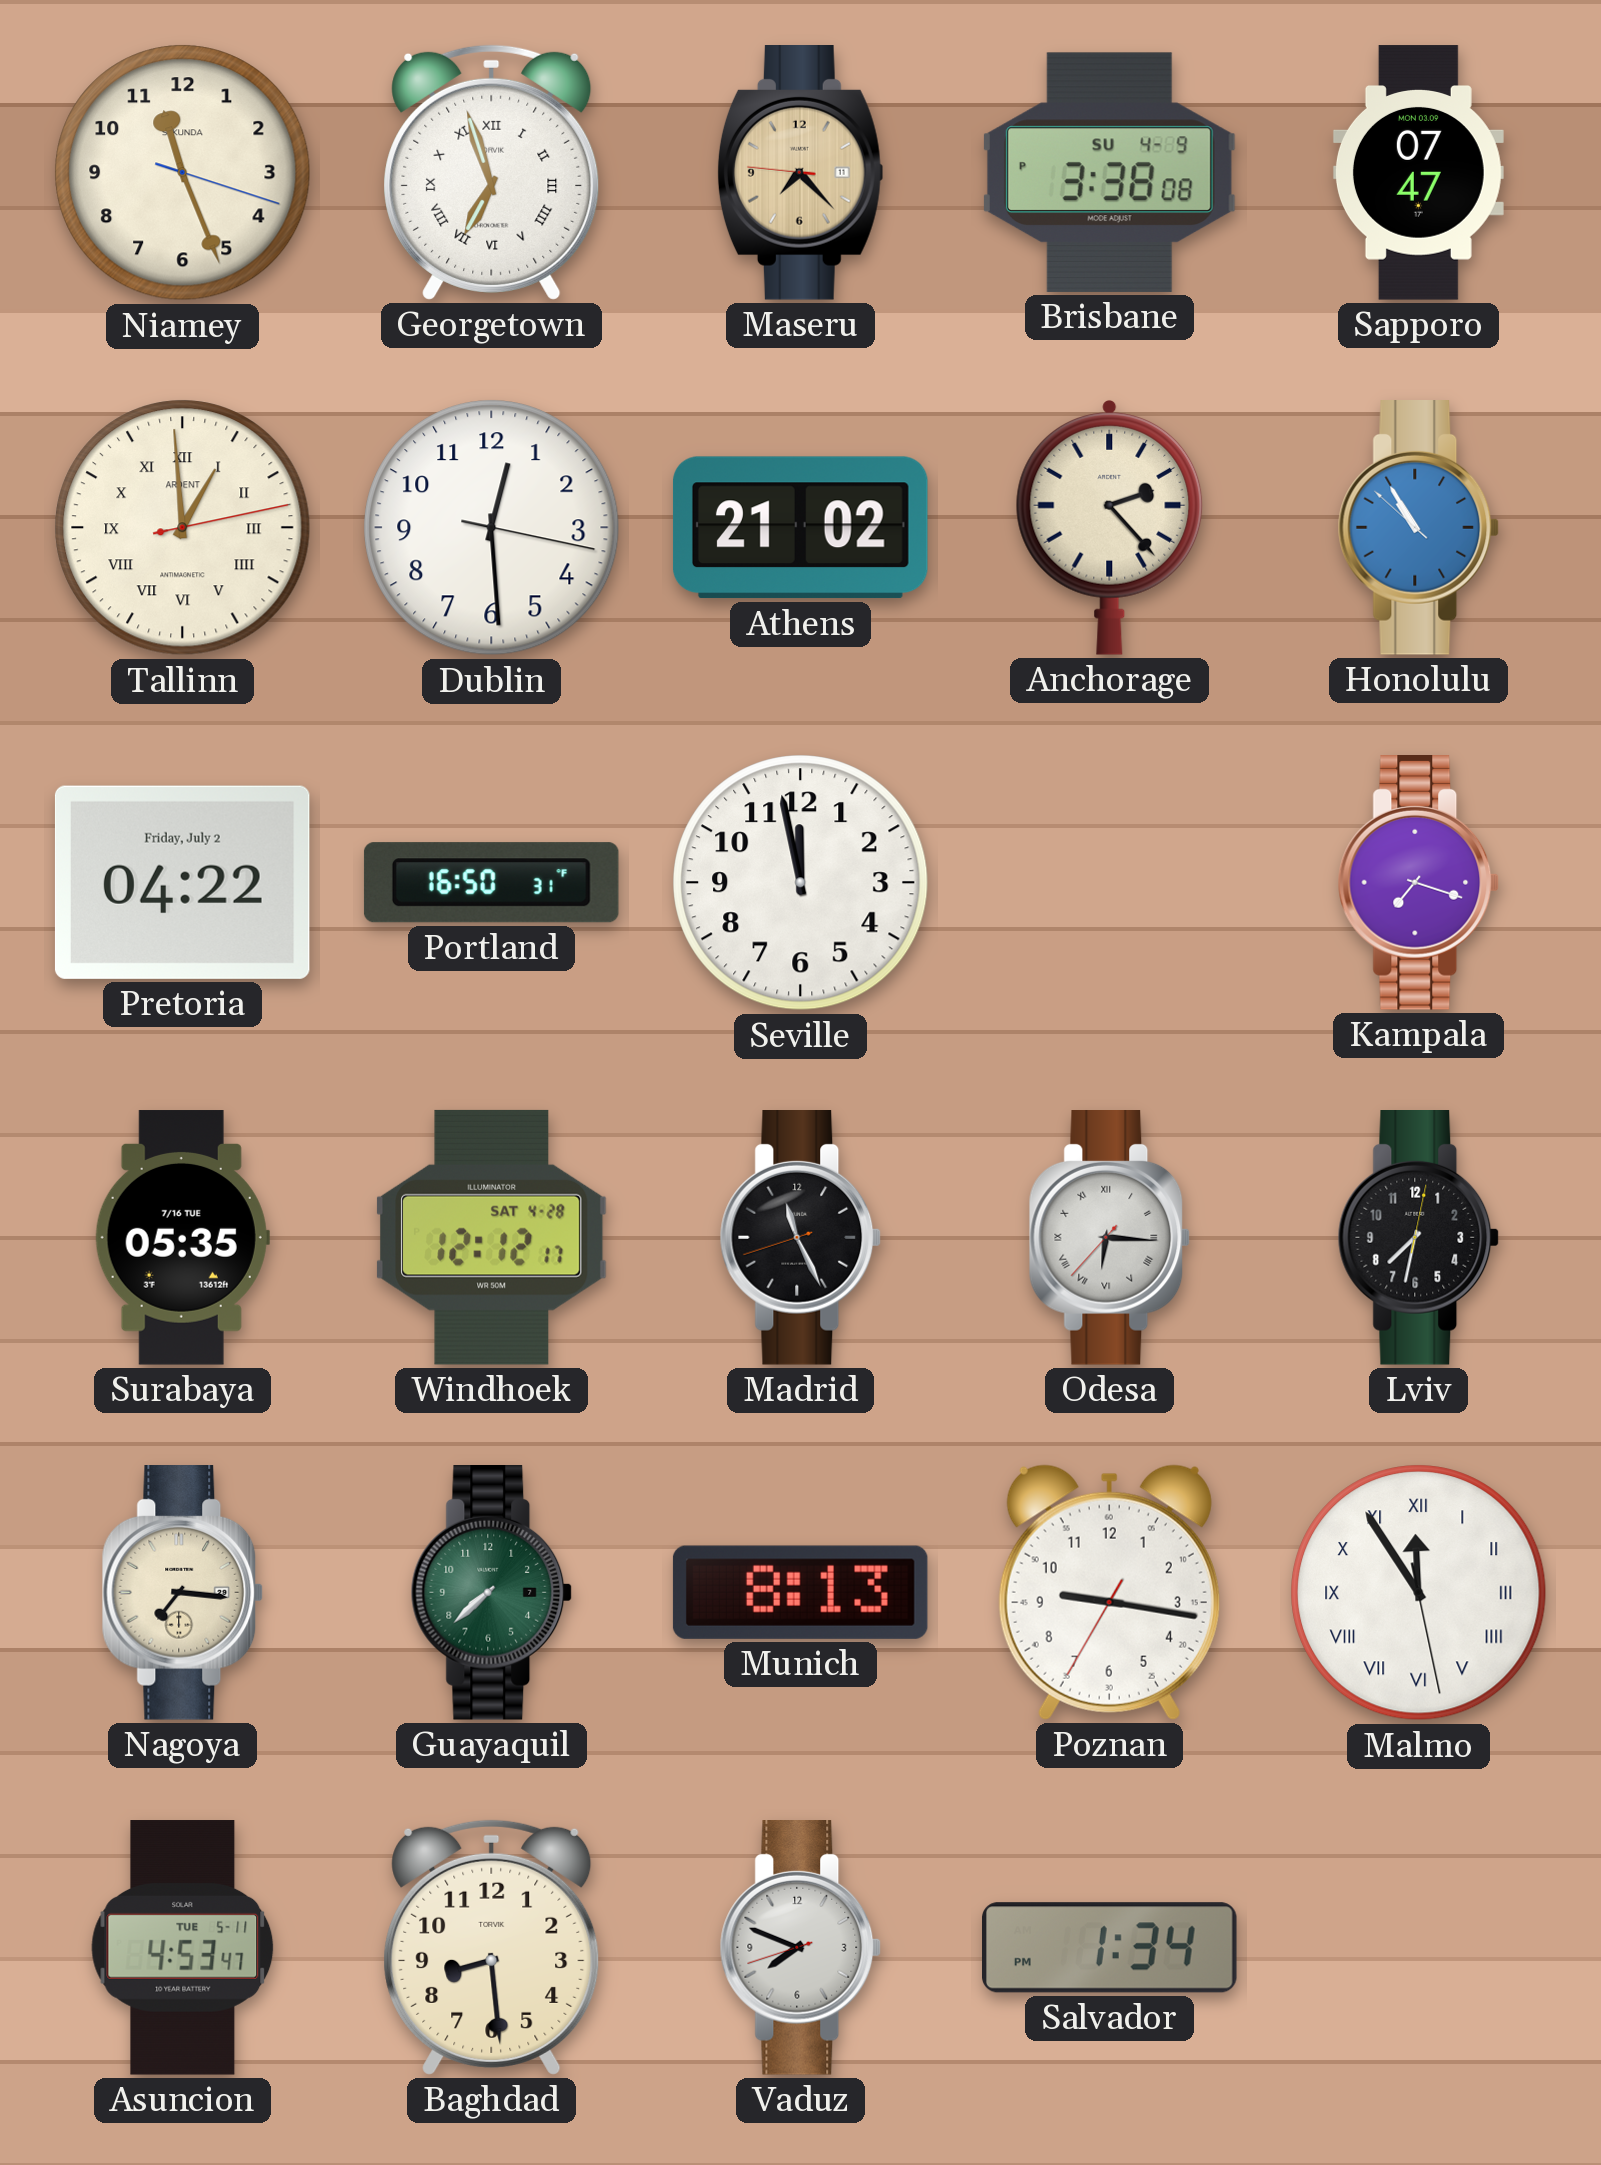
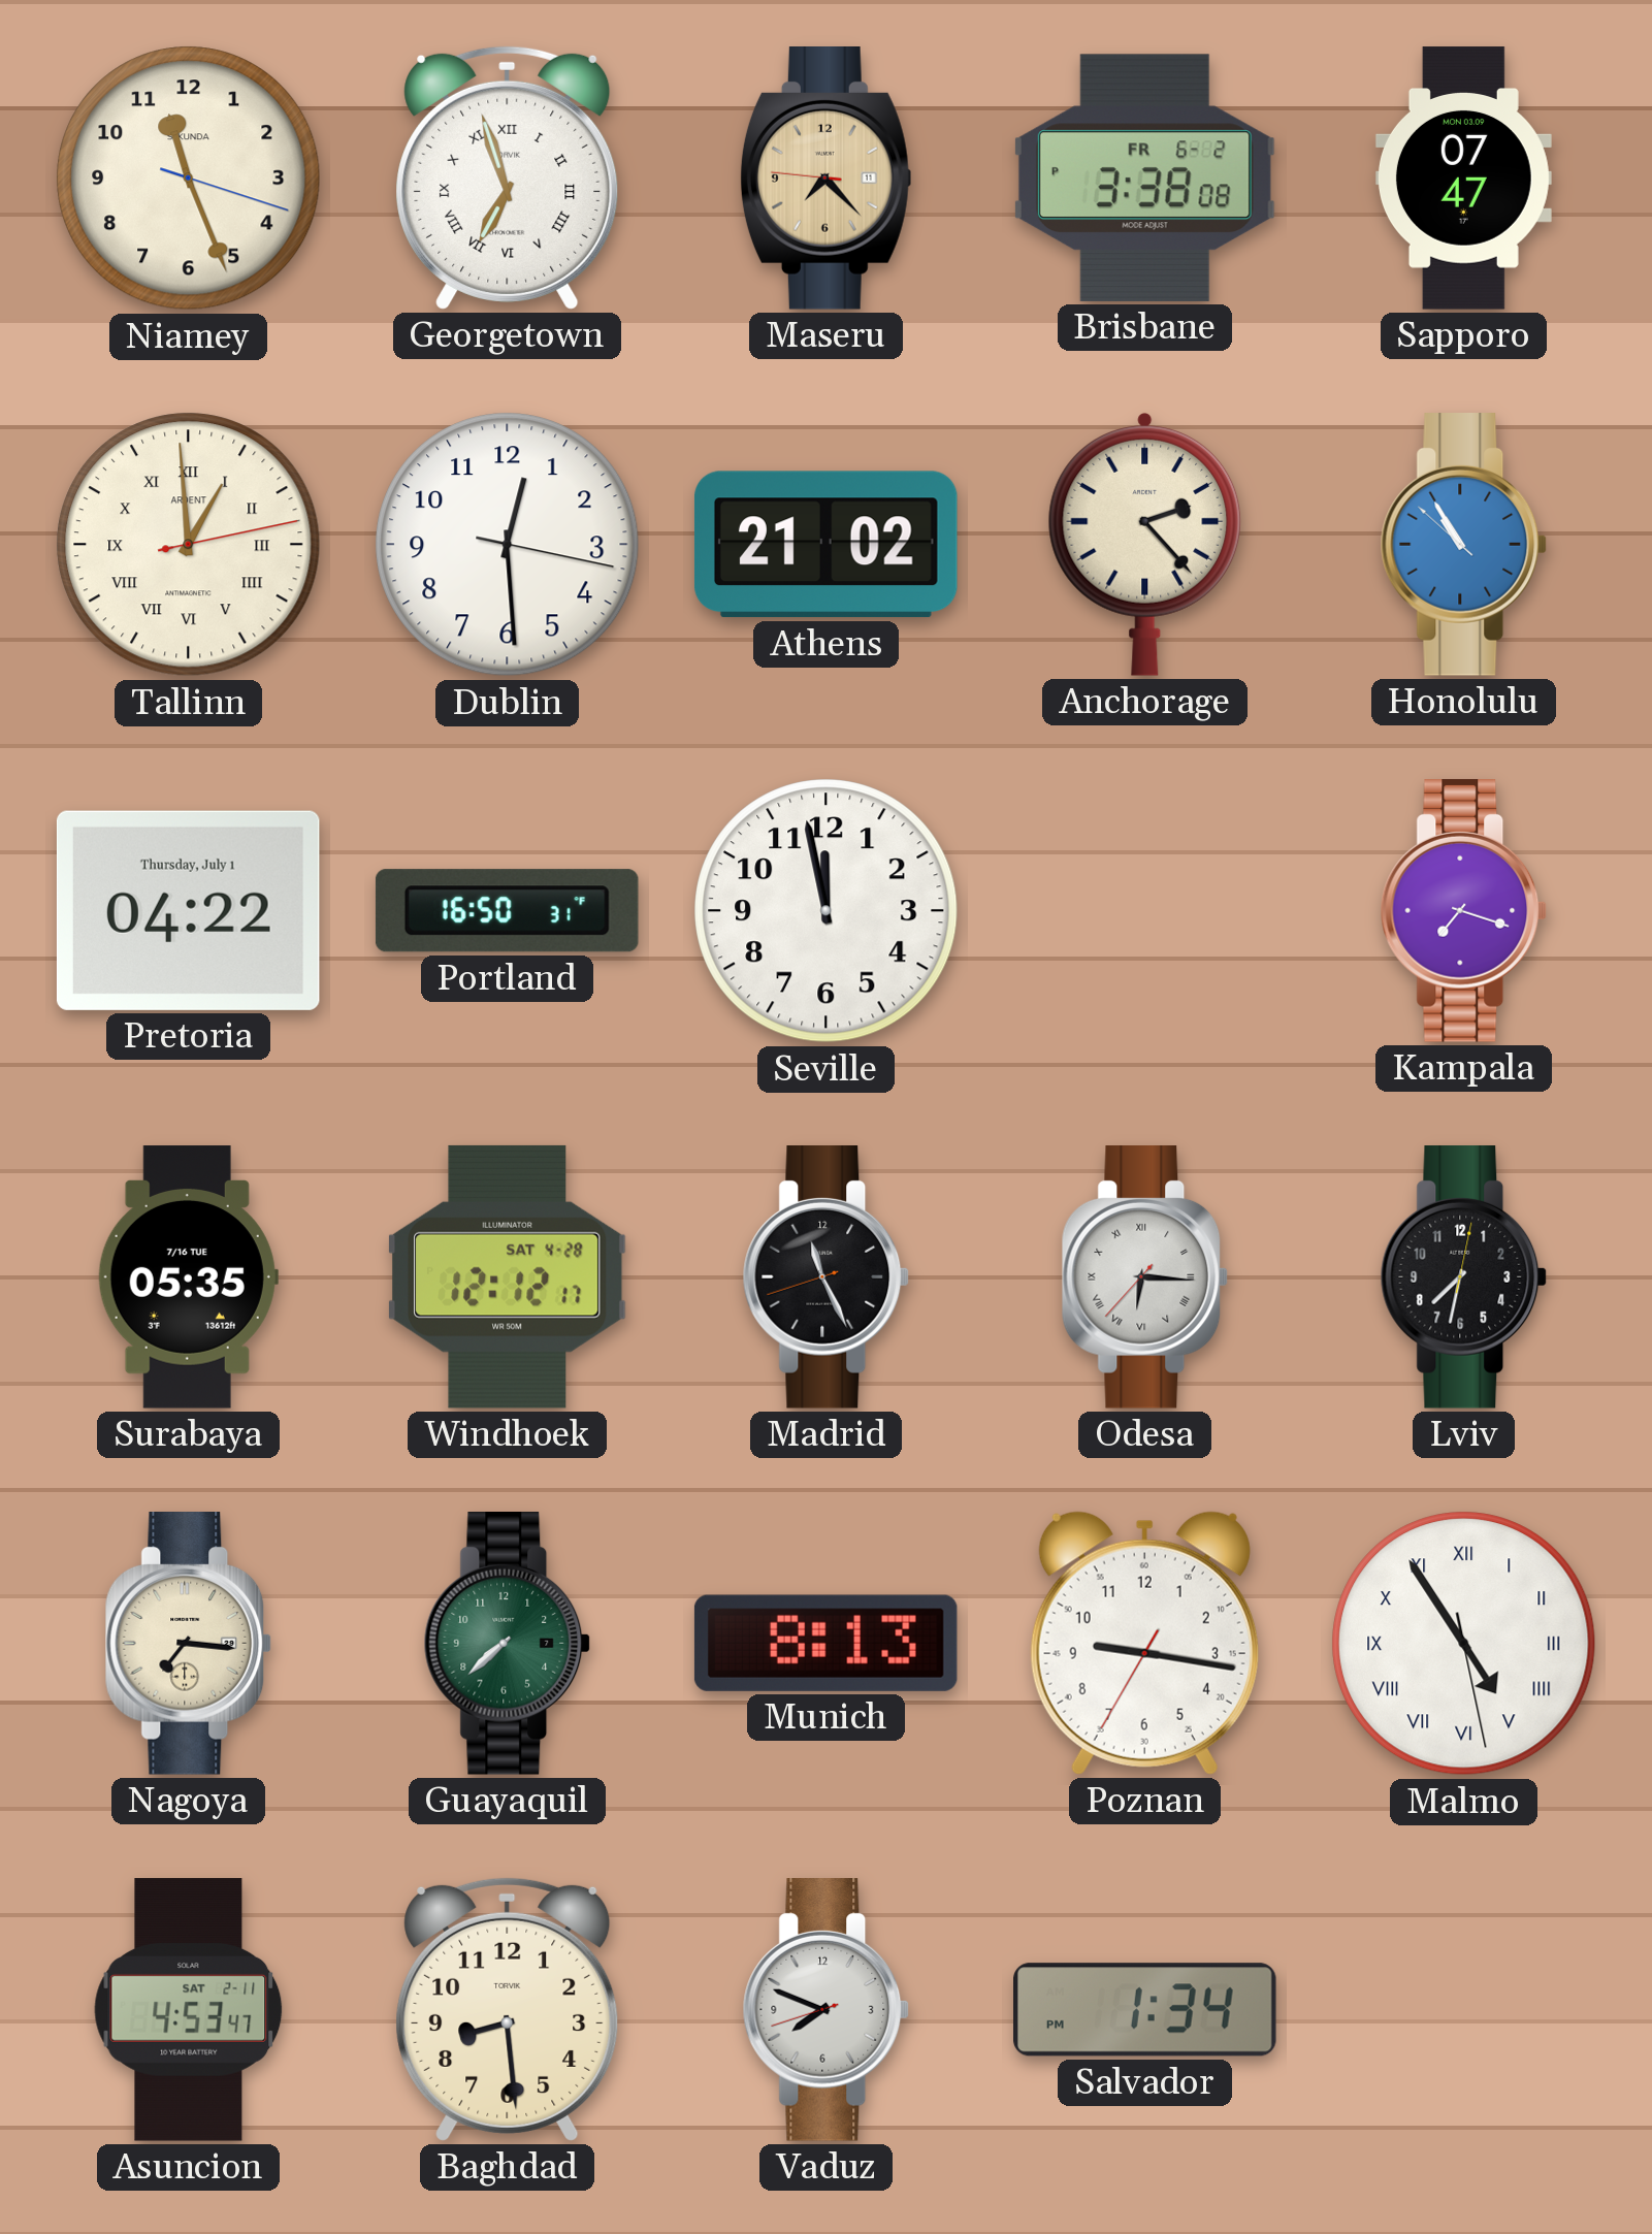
Brisbane date: SU 4-9 -> FR 6-2 (1144, 177)
Pretoria date: Friday, July 2 -> Thursday, July 1 (188, 910)
Malmo: 11:54 -> 4:54 (1464, 1644)
Asuncion date: TUE 5-11 -> SAT 2-11 (189, 2010)
